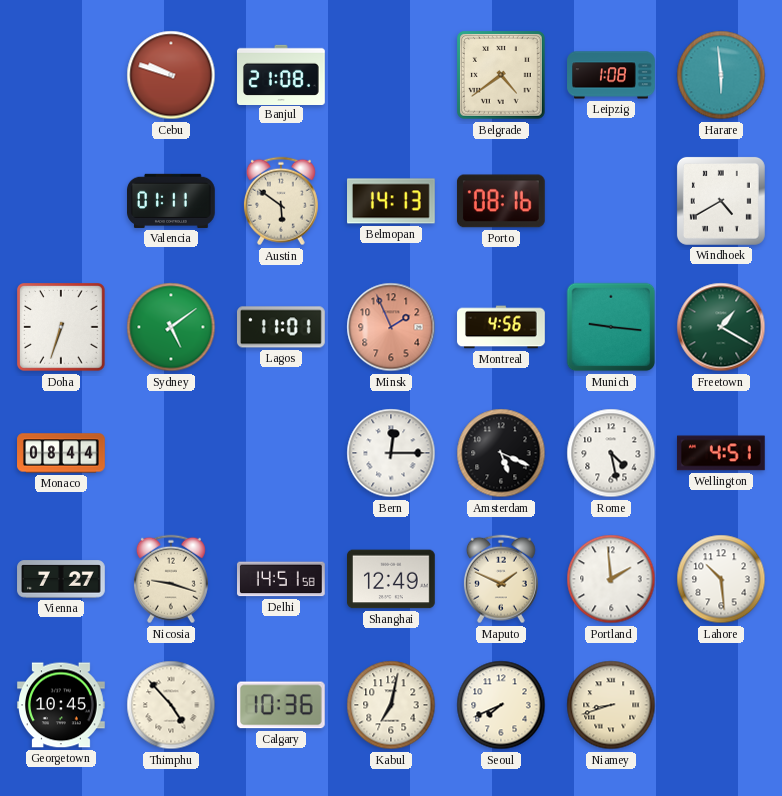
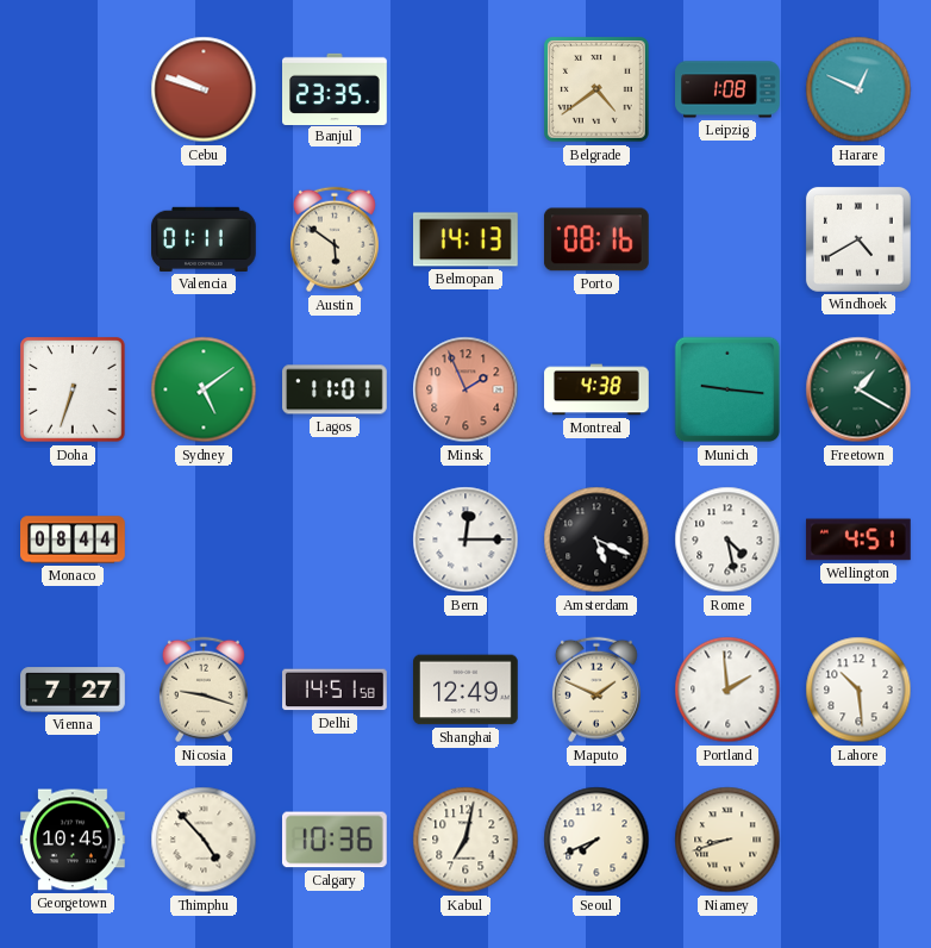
Banjul: 21:08 -> 23:35 (336, 88)
Harare: 5:59 -> 12:49 (858, 89)
Montreal: 4:56 -> 4:38 (596, 389)
